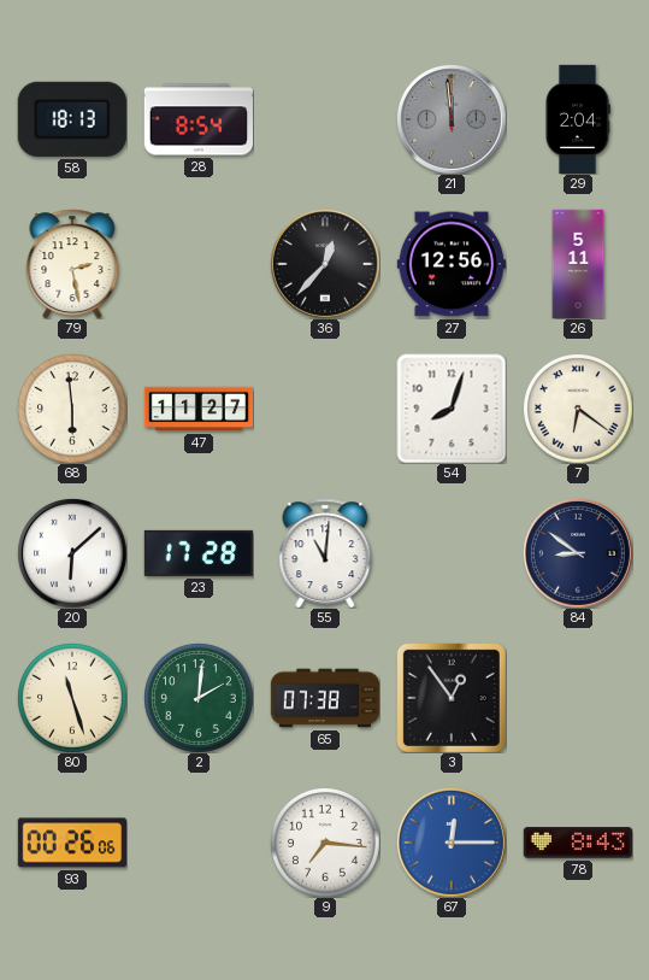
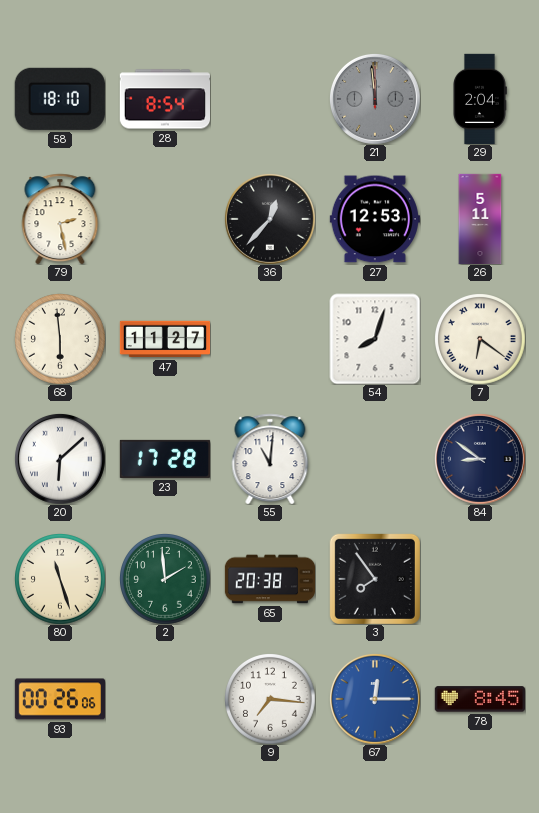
58: 18:13 -> 18:10 (60, 99)
27: 12:56 -> 12:53 (375, 219)
2: 2:01 -> 1:59 (165, 579)
65: 07:38 -> 20:38 (270, 579)
3: 12:54 -> 7:54 (375, 579)
78: 8:43 -> 8:45 (480, 699)
